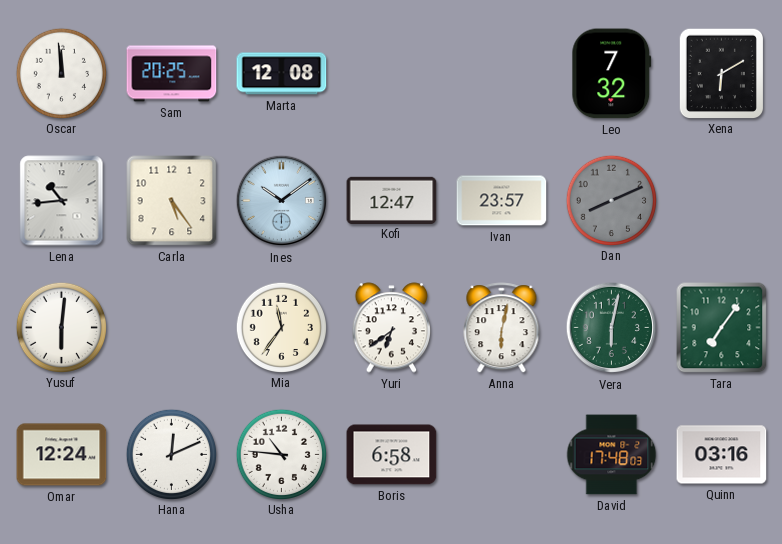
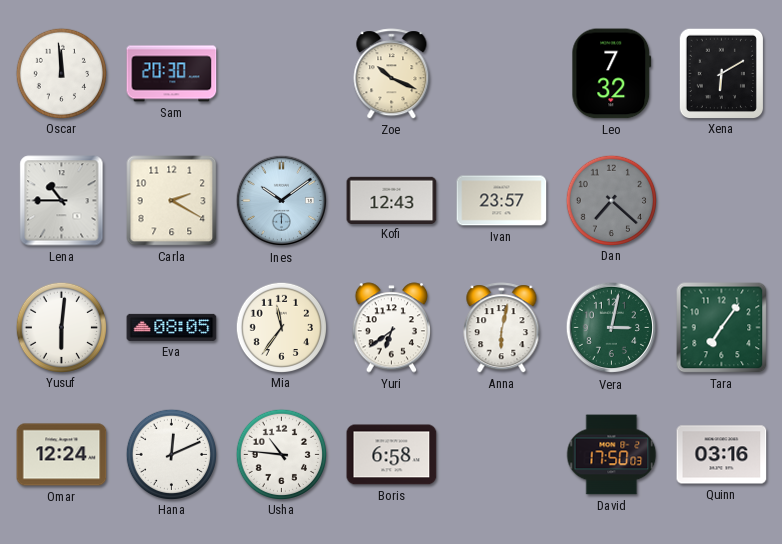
Sam: 20:25 -> 20:30 (172, 74)
Marta: 12:08 -> none (282, 74)
Zoe: none -> 10:19 (392, 74)
Lena: 10:44 -> 10:45 (62, 201)
Carla: 5:24 -> 2:20 (172, 201)
Kofi: 12:47 -> 12:43 (392, 200)
Dan: 8:11 -> 7:22 (611, 200)
Eva: none -> 08:05 (172, 327)
Vera: 6:02 -> 3:02 (612, 328)
David: 17:48 -> 17:50 (612, 455)
